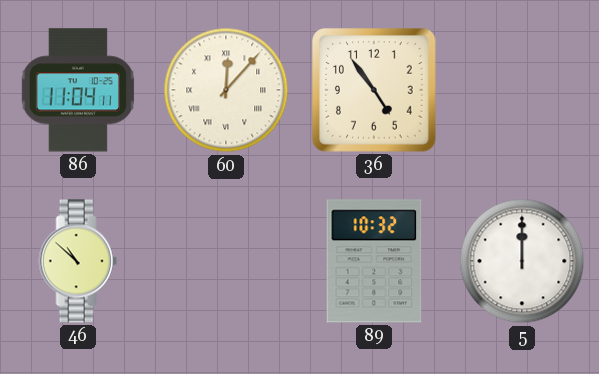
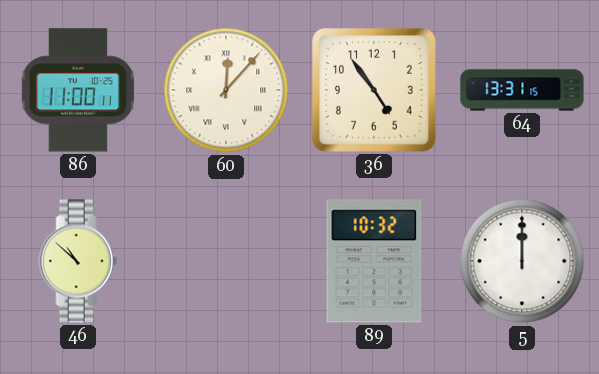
86: 11:04 -> 11:00 (78, 90)
64: none -> 13:31 (522, 90)
